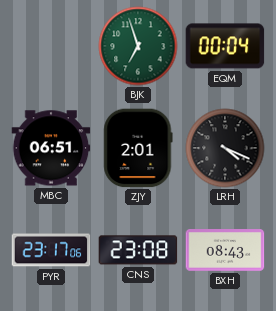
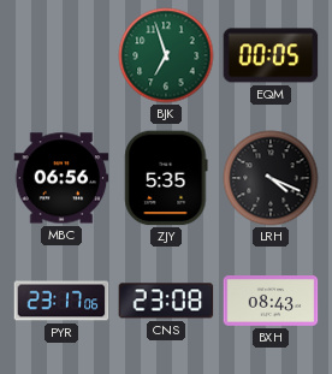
EQM: 00:04 -> 00:05 (271, 55)
MBC: 06:51 -> 06:56 (61, 178)
ZJY: 2:01 -> 5:35 (166, 178)
